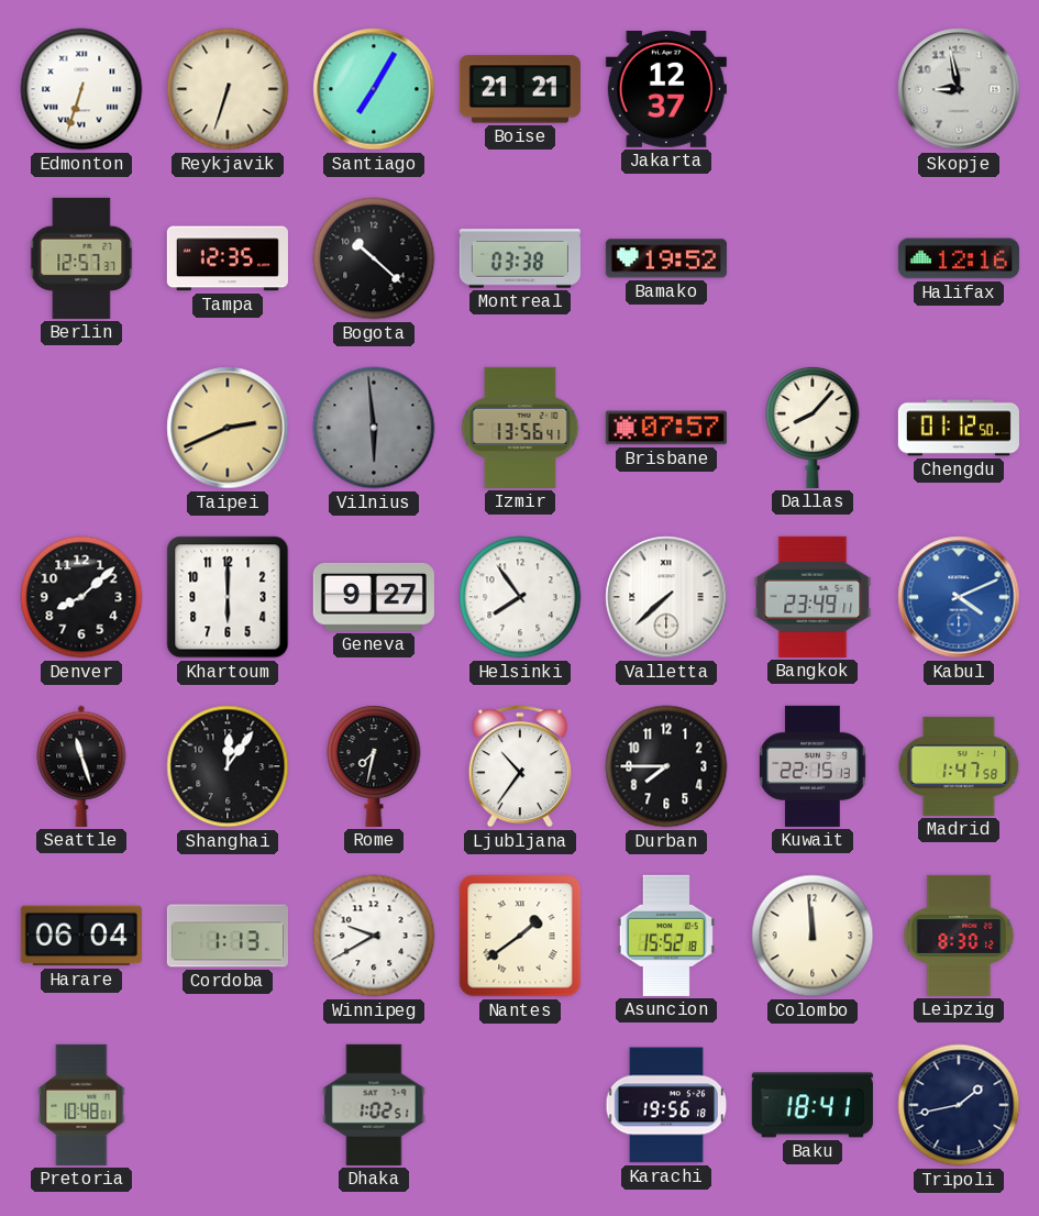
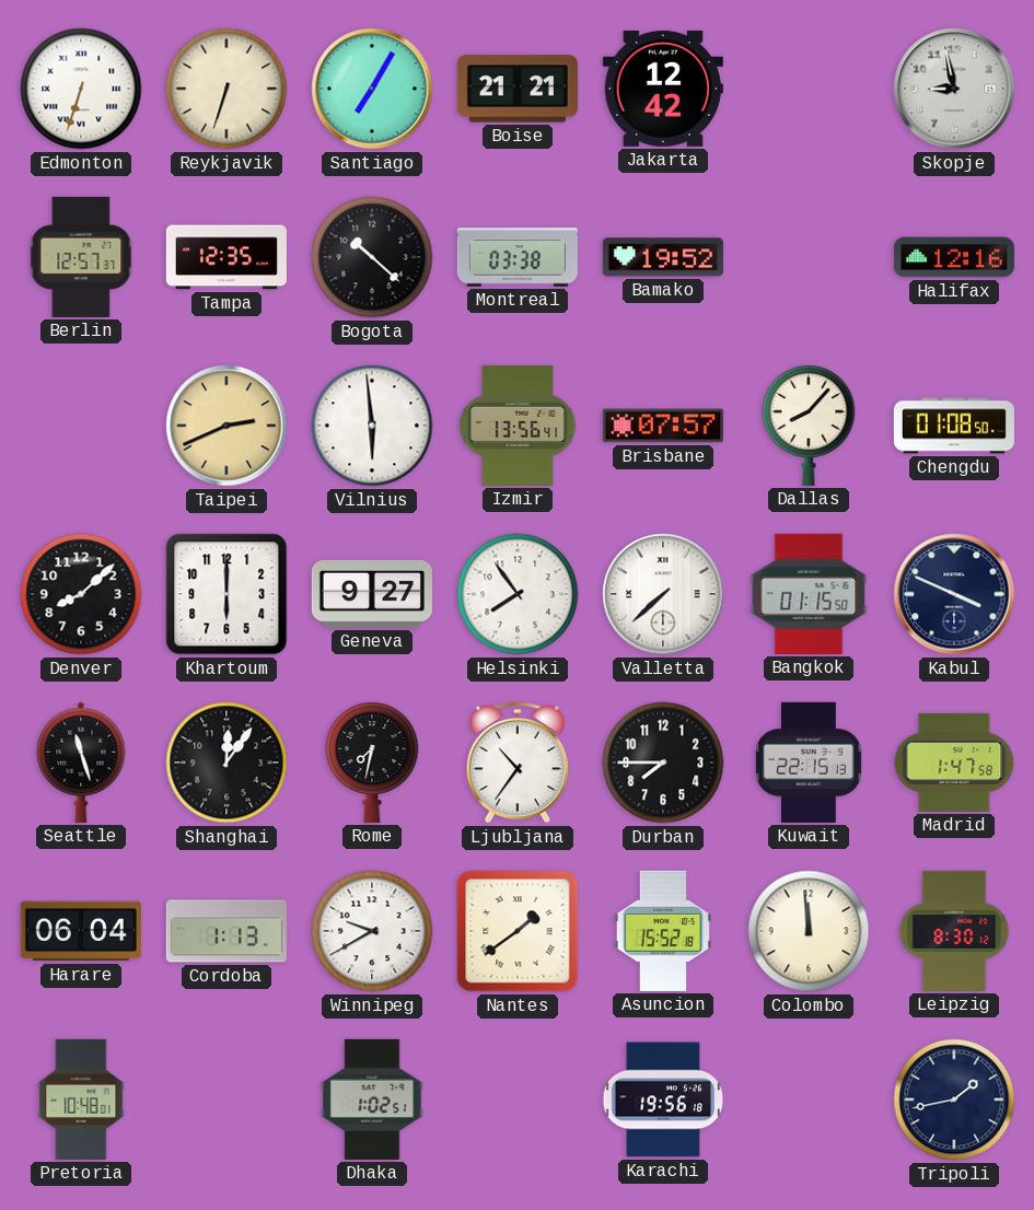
Jakarta: 12:37 -> 12:42 (663, 89)
Vilnius dial: grey -> white (372, 426)
Chengdu: 01:12 -> 01:08 (954, 426)
Bangkok: 23:49 -> 01:15 (809, 594)
Kabul: 4:11 -> 3:49 (954, 594)
Kabul dial: blue -> navy (954, 594)
Baku: 18:41 -> none (813, 1105)
